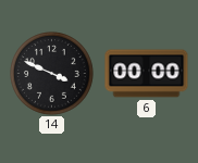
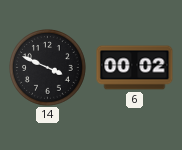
6: 00:00 -> 00:02 (135, 68)
